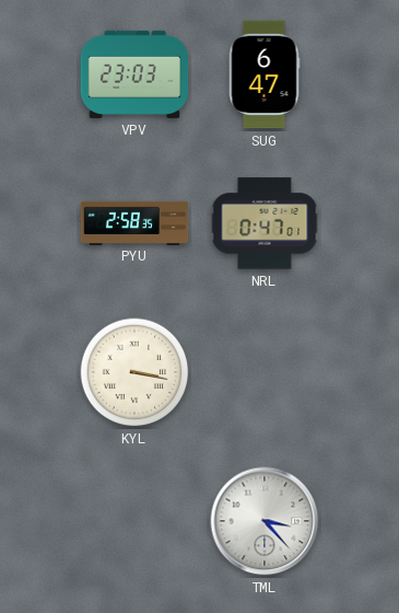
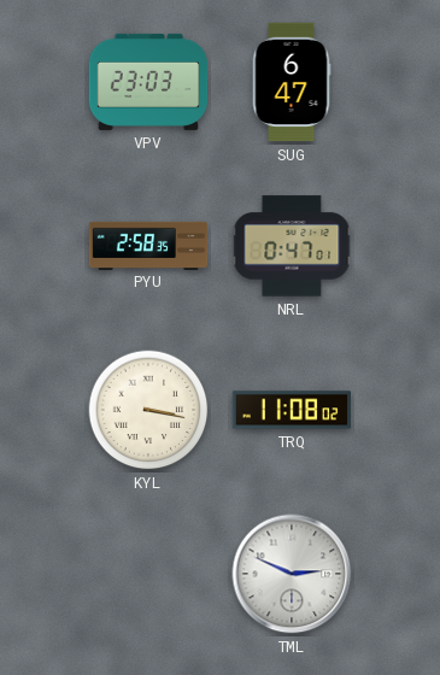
TRQ: none -> 11:08 (292, 410)
TML: 3:23 -> 2:49 (292, 574)
